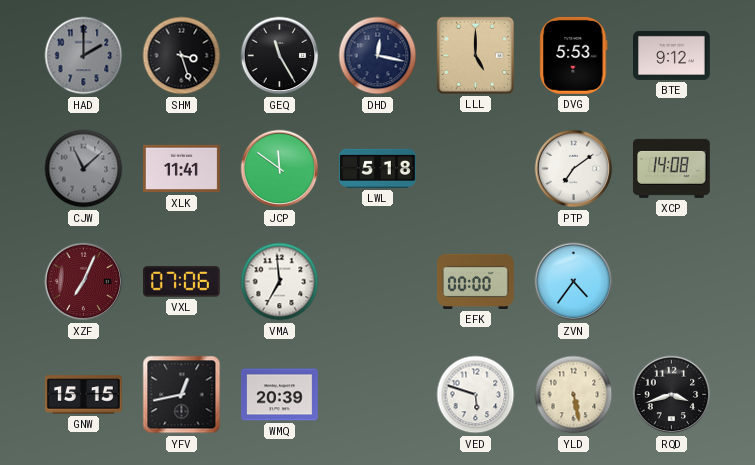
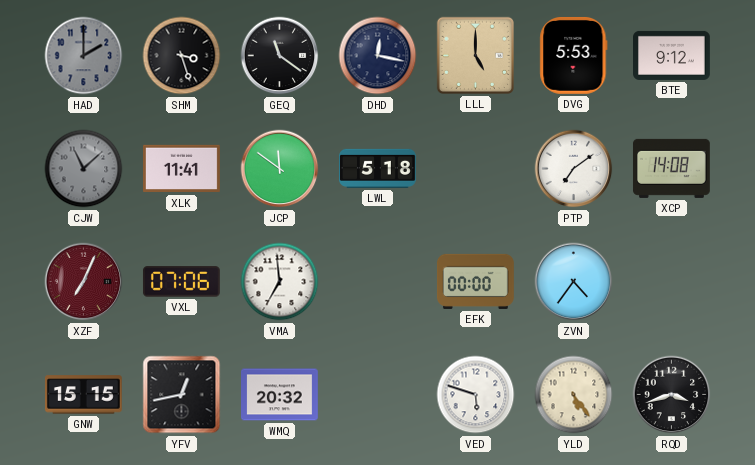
GEQ: 11:25 -> 11:21 (280, 56)
WMQ: 20:39 -> 20:32 (280, 395)
YLD: 5:28 -> 5:24 (574, 395)
